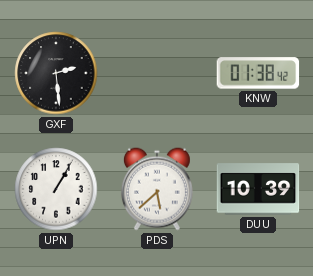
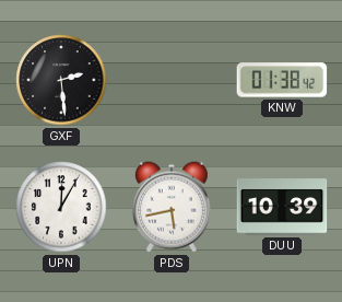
UPN: 1:05 -> 12:05 (61, 207)
PDS: 5:38 -> 5:43 (172, 207)
